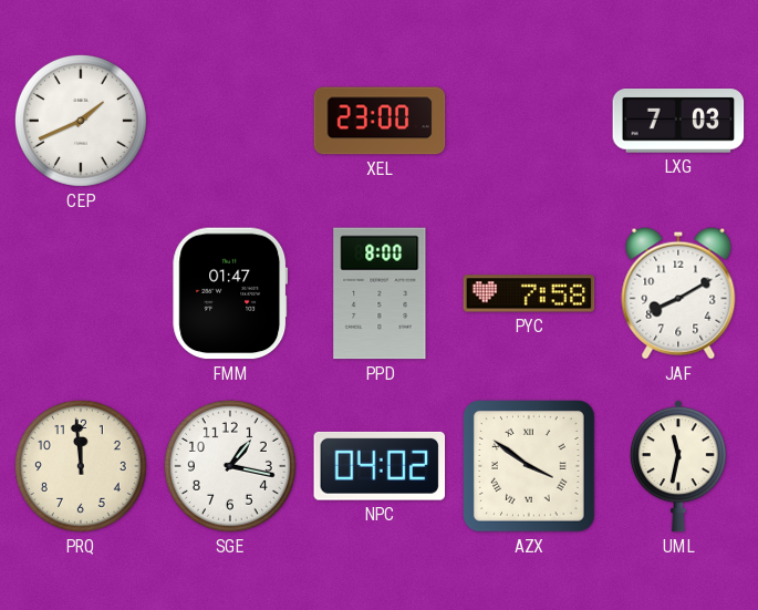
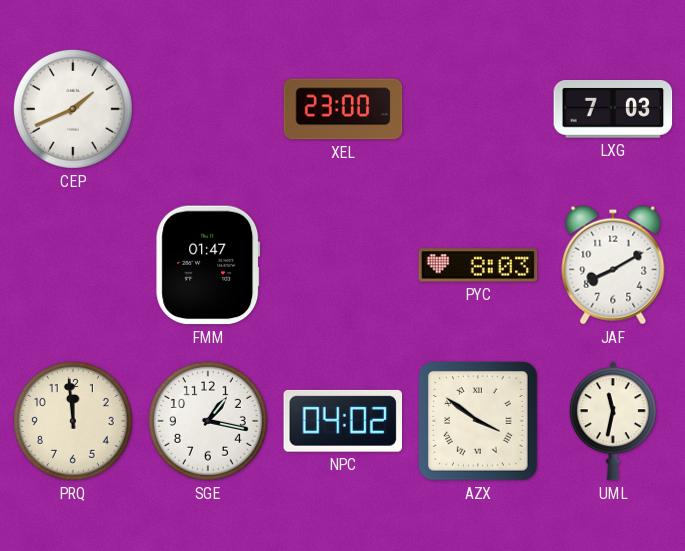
PPD: 8:00 -> none (380, 293)
PYC: 7:58 -> 8:03 (478, 265)
